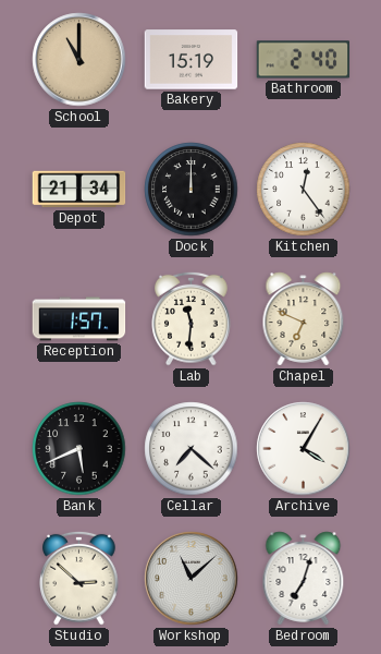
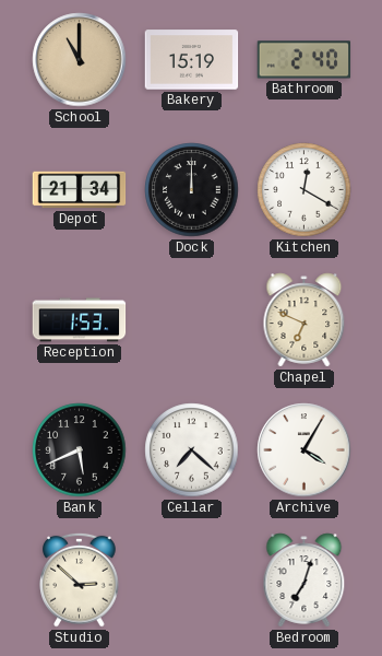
Kitchen: 12:24 -> 12:20 (305, 190)
Reception: 1:57 -> 1:53 (80, 320)
Lab: 11:31 -> none (192, 318)
Workshop: 11:08 -> none (192, 579)
